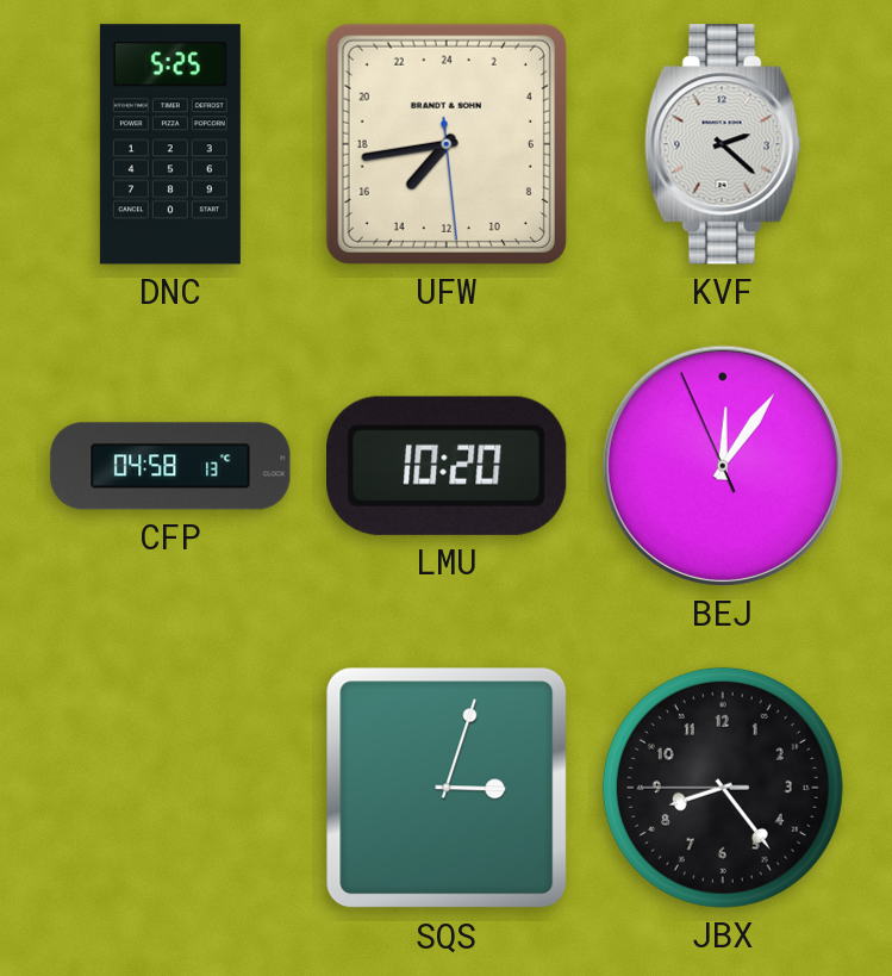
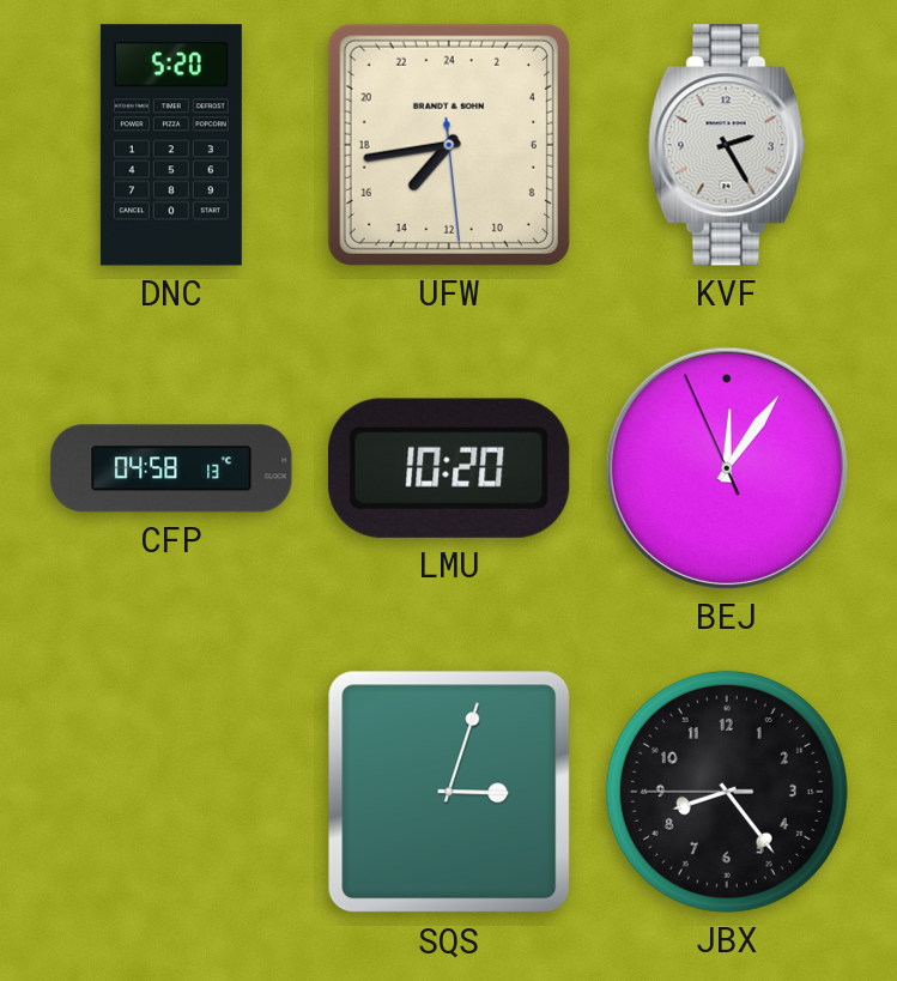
DNC: 5:25 -> 5:20 (171, 145)
KVF: 2:22 -> 2:25 (727, 145)
